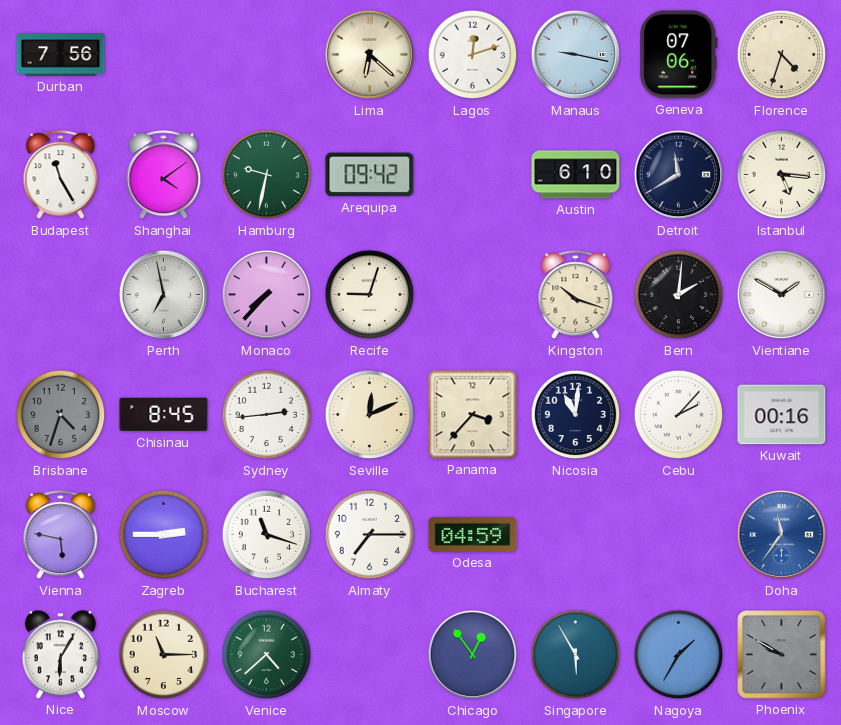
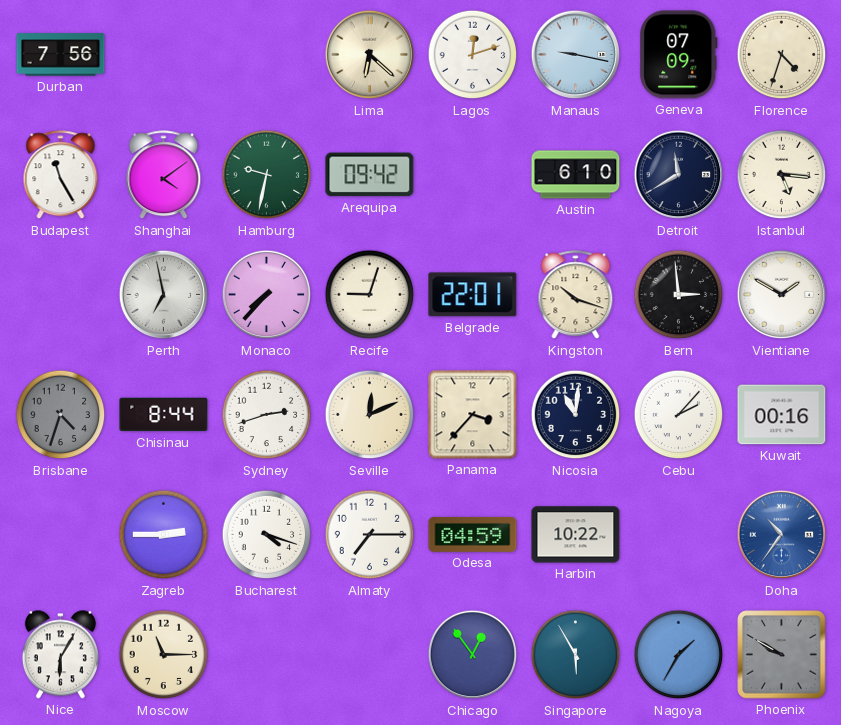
Geneva: 07:06 -> 07:09 (679, 55)
Belgrade: none -> 22:01 (473, 295)
Bern: 2:01 -> 2:59 (679, 295)
Chisinau: 8:45 -> 8:44 (164, 415)
Sydney: 2:44 -> 2:42 (267, 415)
Vienna: 5:47 -> none (61, 535)
Bucharest: 11:18 -> 4:18 (267, 535)
Harbin: none -> 10:22 (576, 535)
Doha: 11:36 -> 10:36 (782, 535)
Venice: 4:38 -> none (267, 655)
